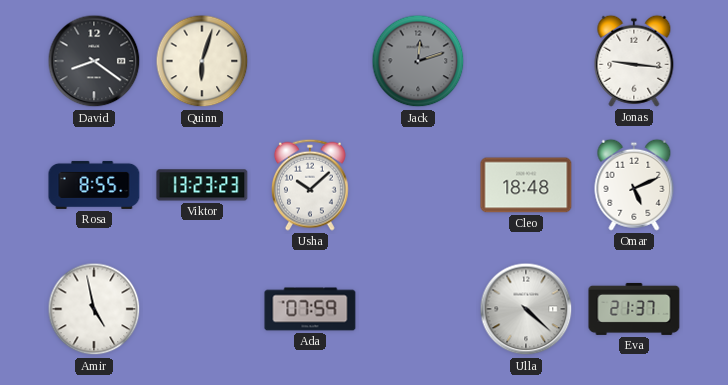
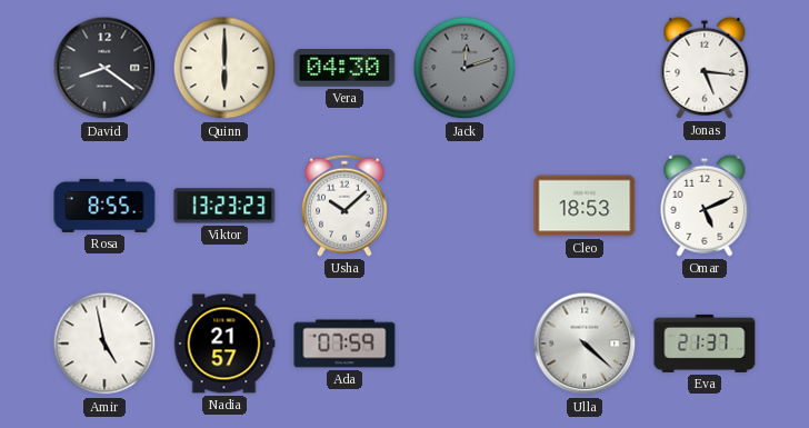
Quinn: 6:03 -> 6:00 (224, 68)
Vera: none -> 04:30 (344, 68)
Jonas: 9:16 -> 5:16 (705, 68)
Cleo: 18:48 -> 18:53 (585, 206)
Nadia: none -> 21:57 (224, 344)
